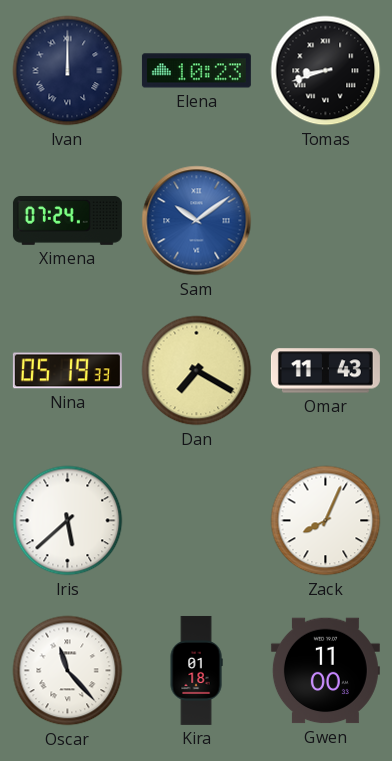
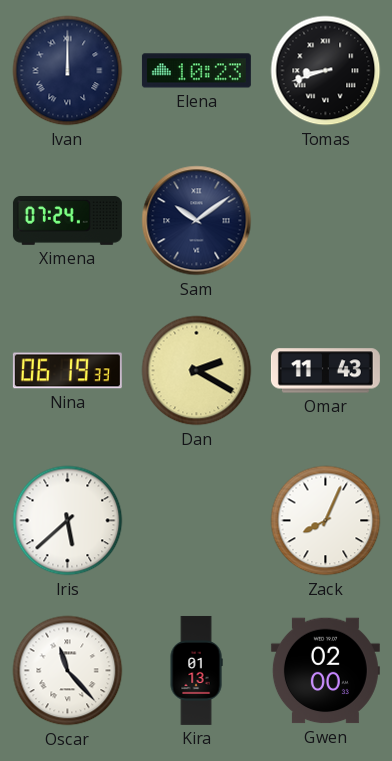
Sam dial: blue -> navy (197, 221)
Nina: 05:19 -> 06:19 (67, 371)
Dan: 7:20 -> 2:20 (197, 371)
Kira: 01:18 -> 01:13 (196, 670)
Gwen: 11:00 -> 02:00 (325, 671)
